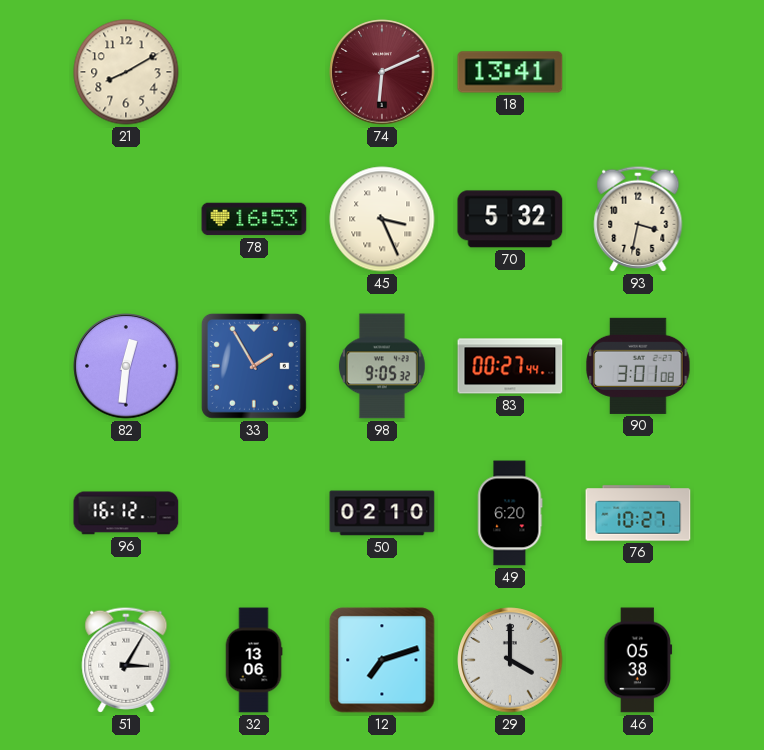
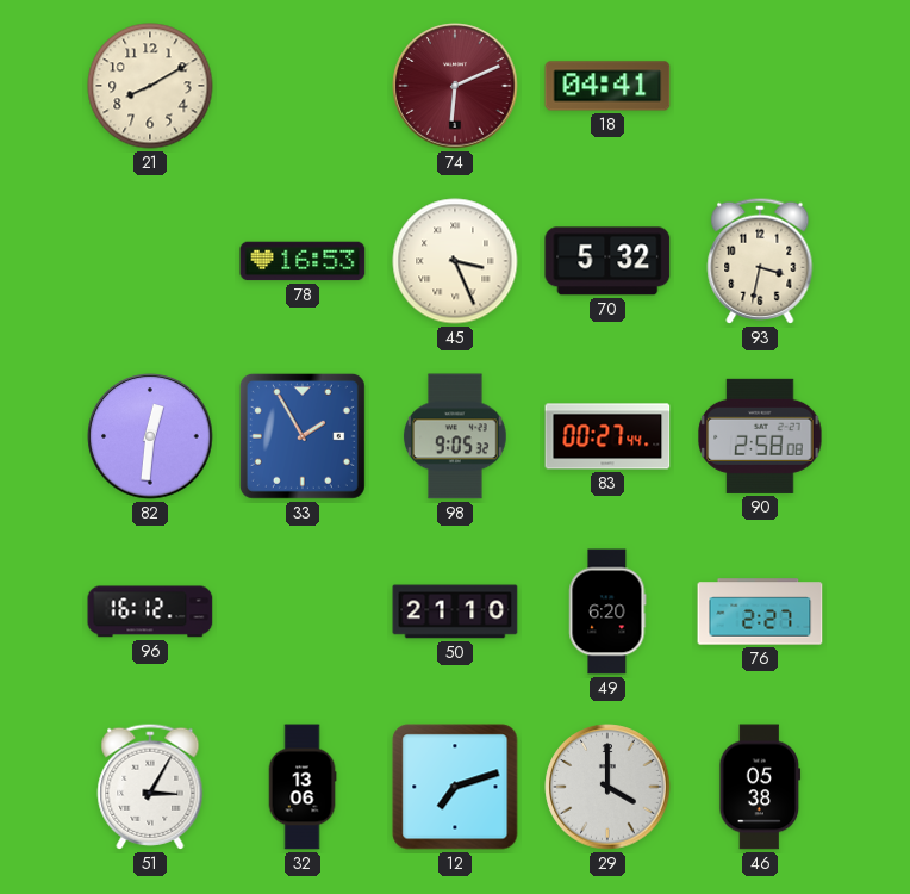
18: 13:41 -> 04:41 (607, 86)
90: 3:01 -> 2:58 (760, 436)
50: 02:10 -> 21:10 (455, 611)
76: 10:27 -> 2:27 (760, 611)
